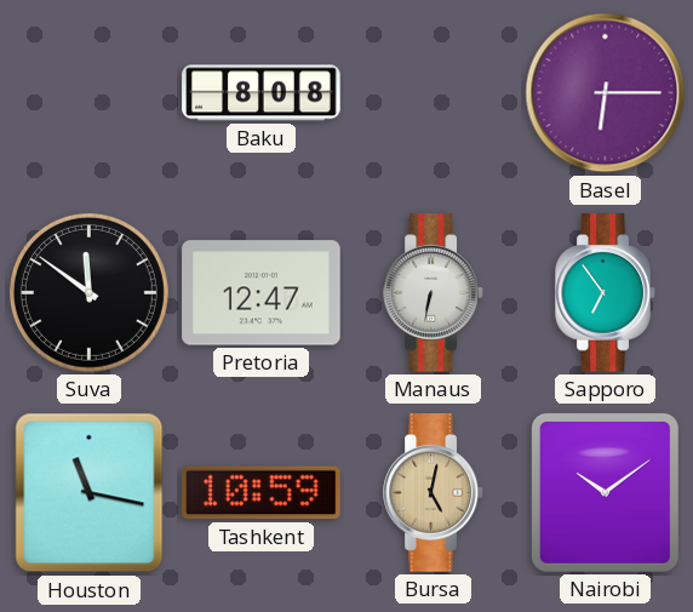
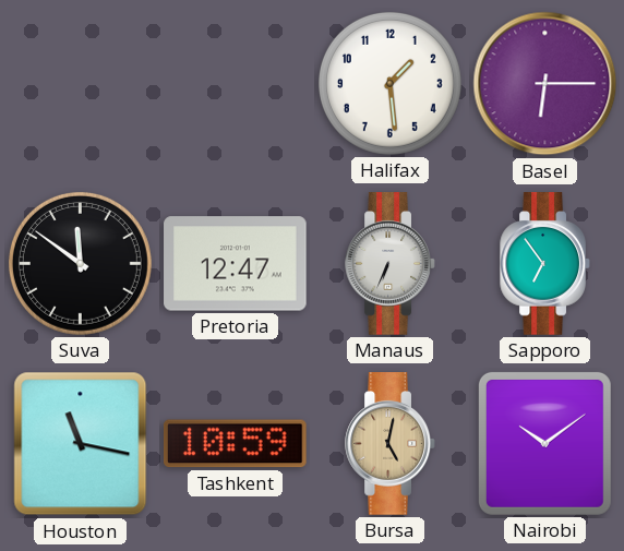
Baku: 8:08 -> none (262, 93)
Halifax: none -> 1:29 (389, 83)
Manaus: 6:32 -> 6:34 (391, 264)
